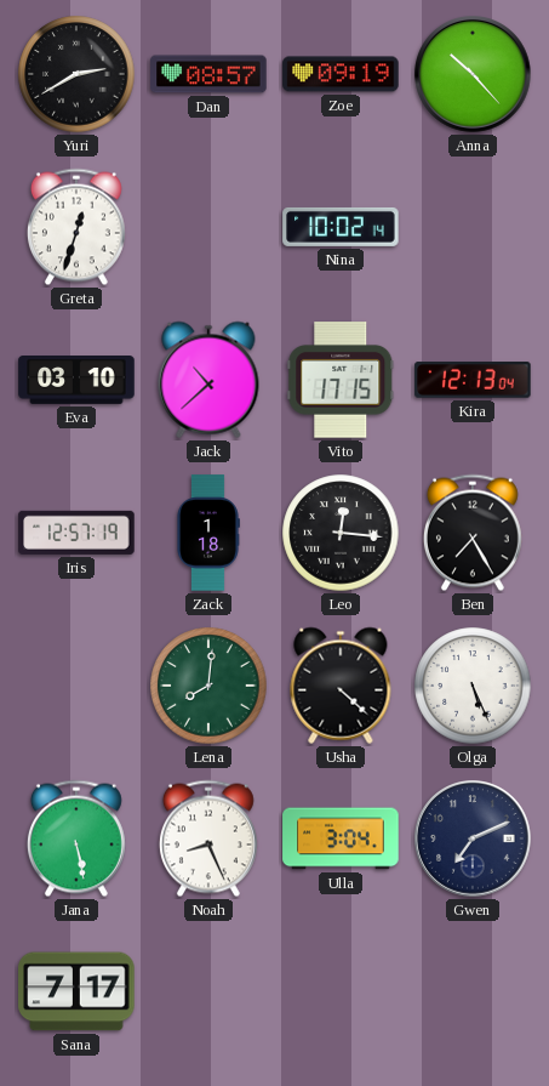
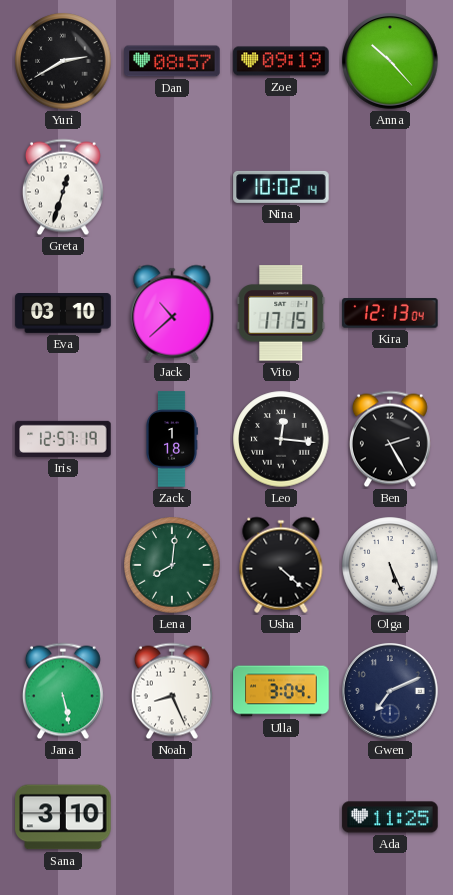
Ben: 7:25 -> 2:25 (390, 439)
Sana: 7:17 -> 3:10 (63, 817)
Ada: none -> 11:25 (390, 817)
